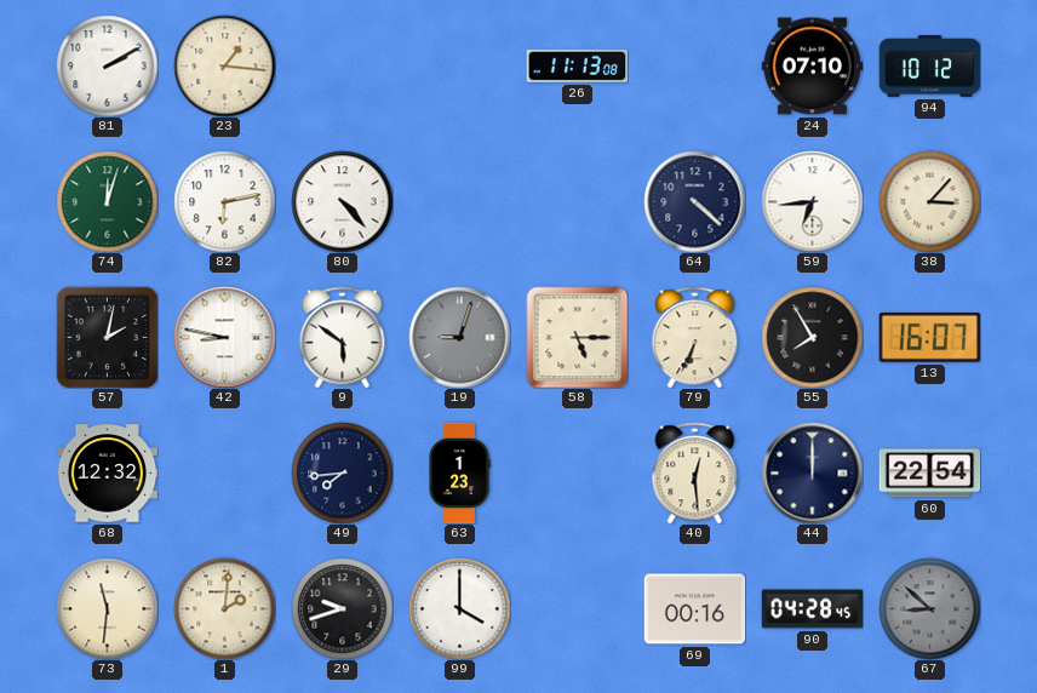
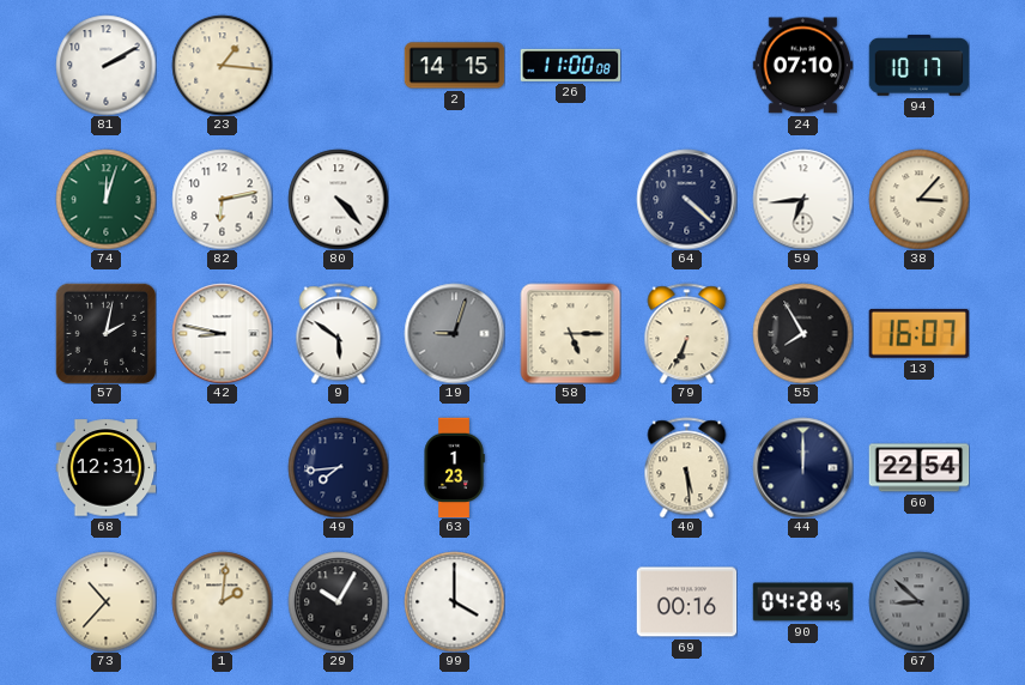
2: none -> 14:15 (454, 66)
26: 11:13 -> 11:00 (570, 65)
94: 10:12 -> 10:17 (918, 66)
68: 12:32 -> 12:31 (105, 468)
40: 12:29 -> 5:29 (687, 467)
73: 11:31 -> 10:37 (105, 601)
29: 9:42 -> 10:05 (338, 601)
